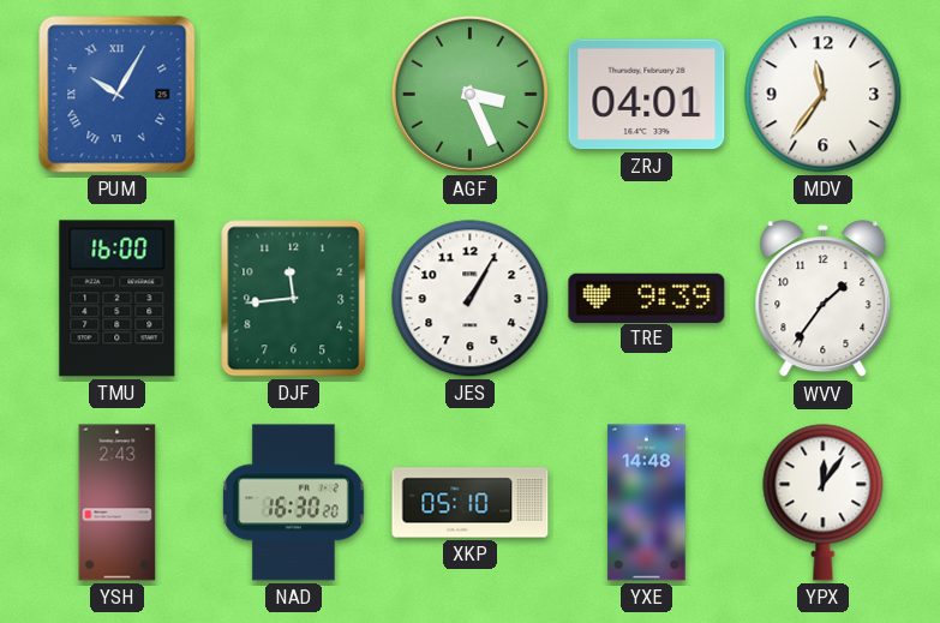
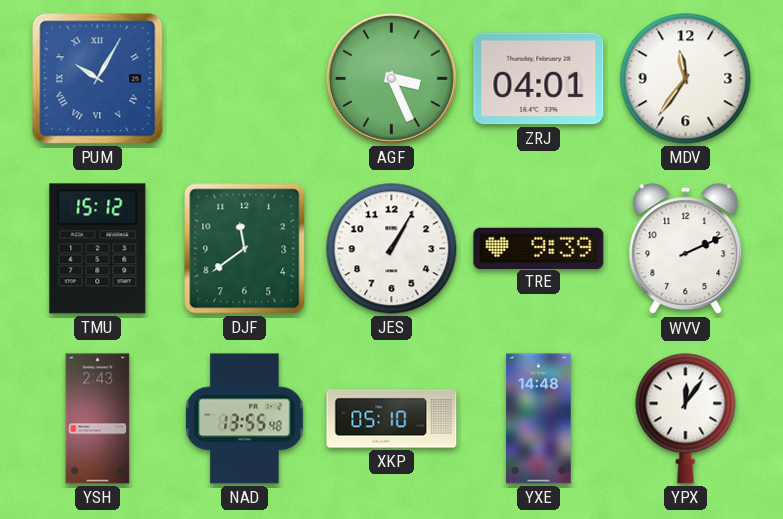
TMU: 16:00 -> 15:12 (98, 249)
DJF: 11:44 -> 11:39 (245, 249)
WVV: 1:36 -> 2:11 (686, 249)
NAD: 16:30 -> 13:55 (245, 419)
